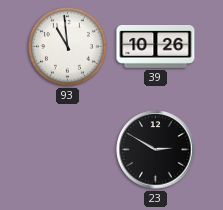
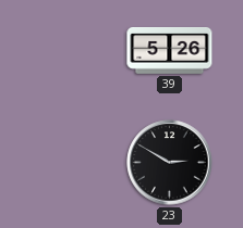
93: 10:59 -> none (68, 47)
39: 10:26 -> 5:26 (170, 51)
